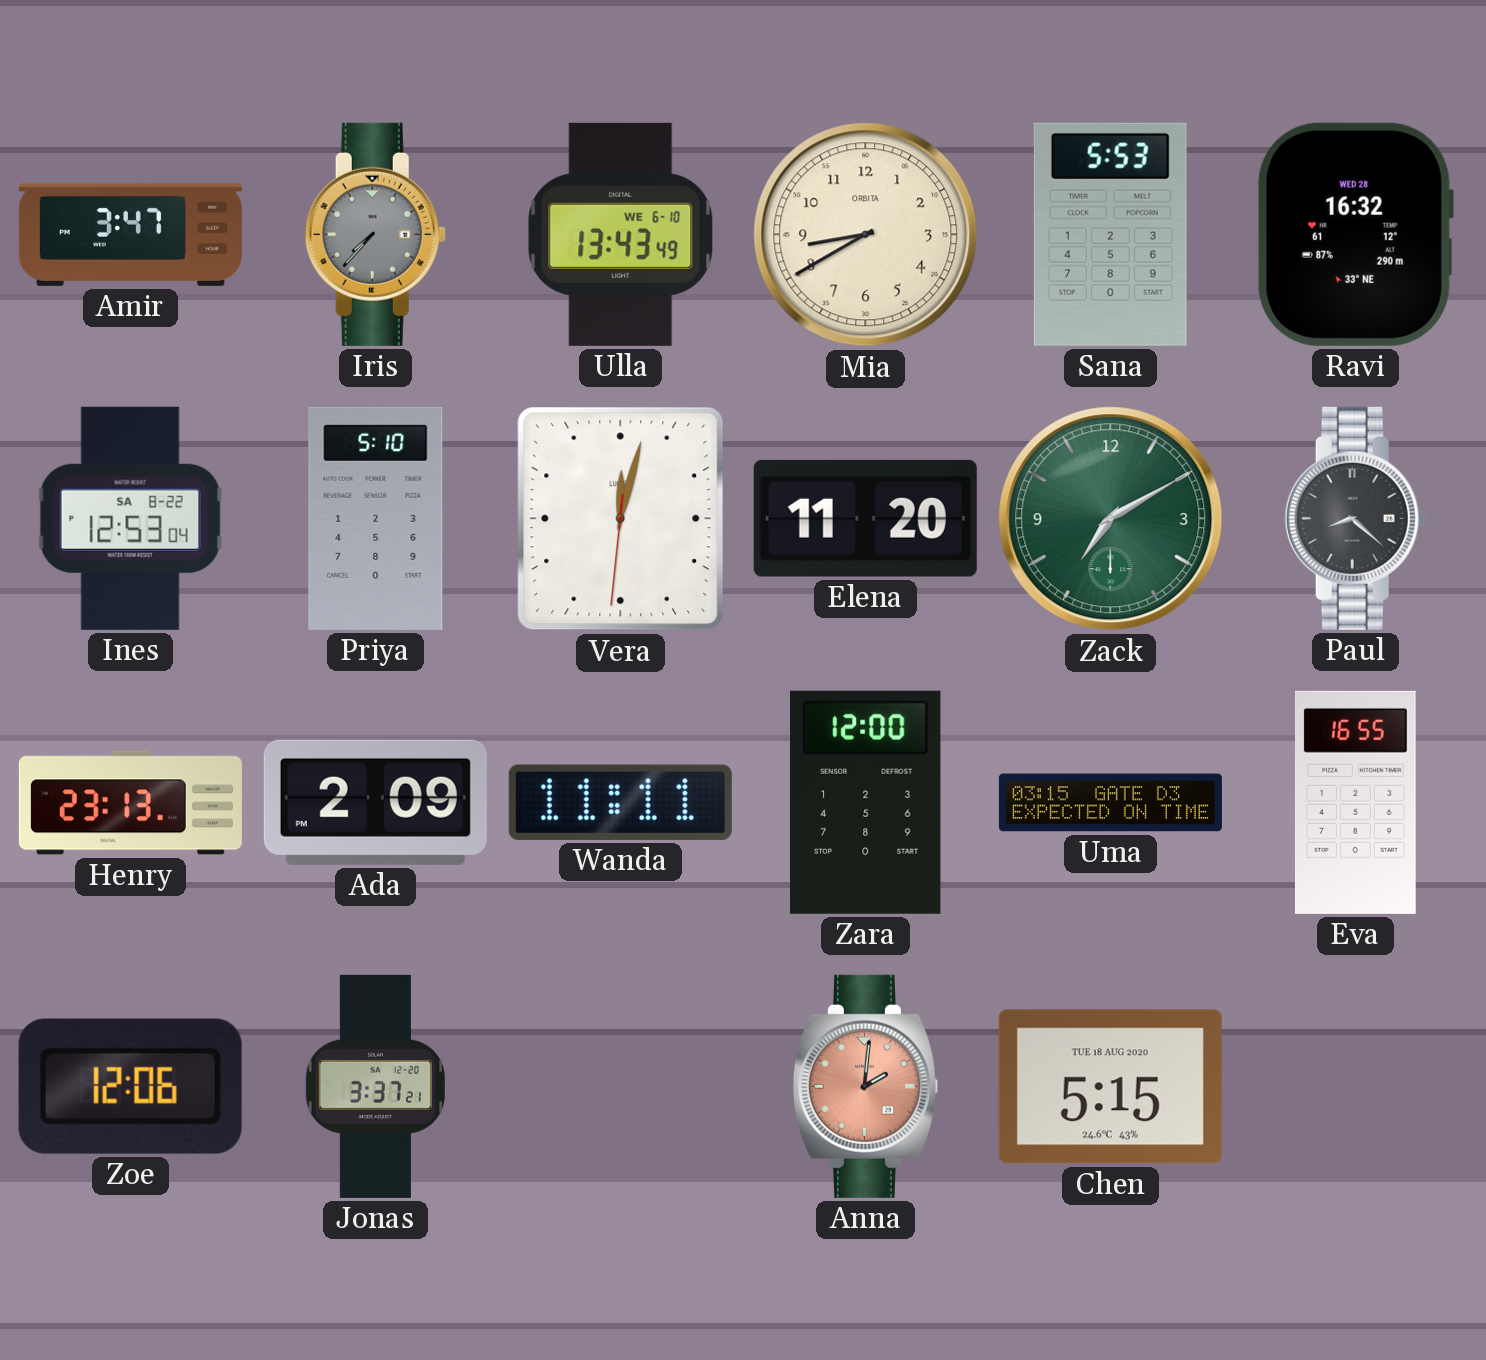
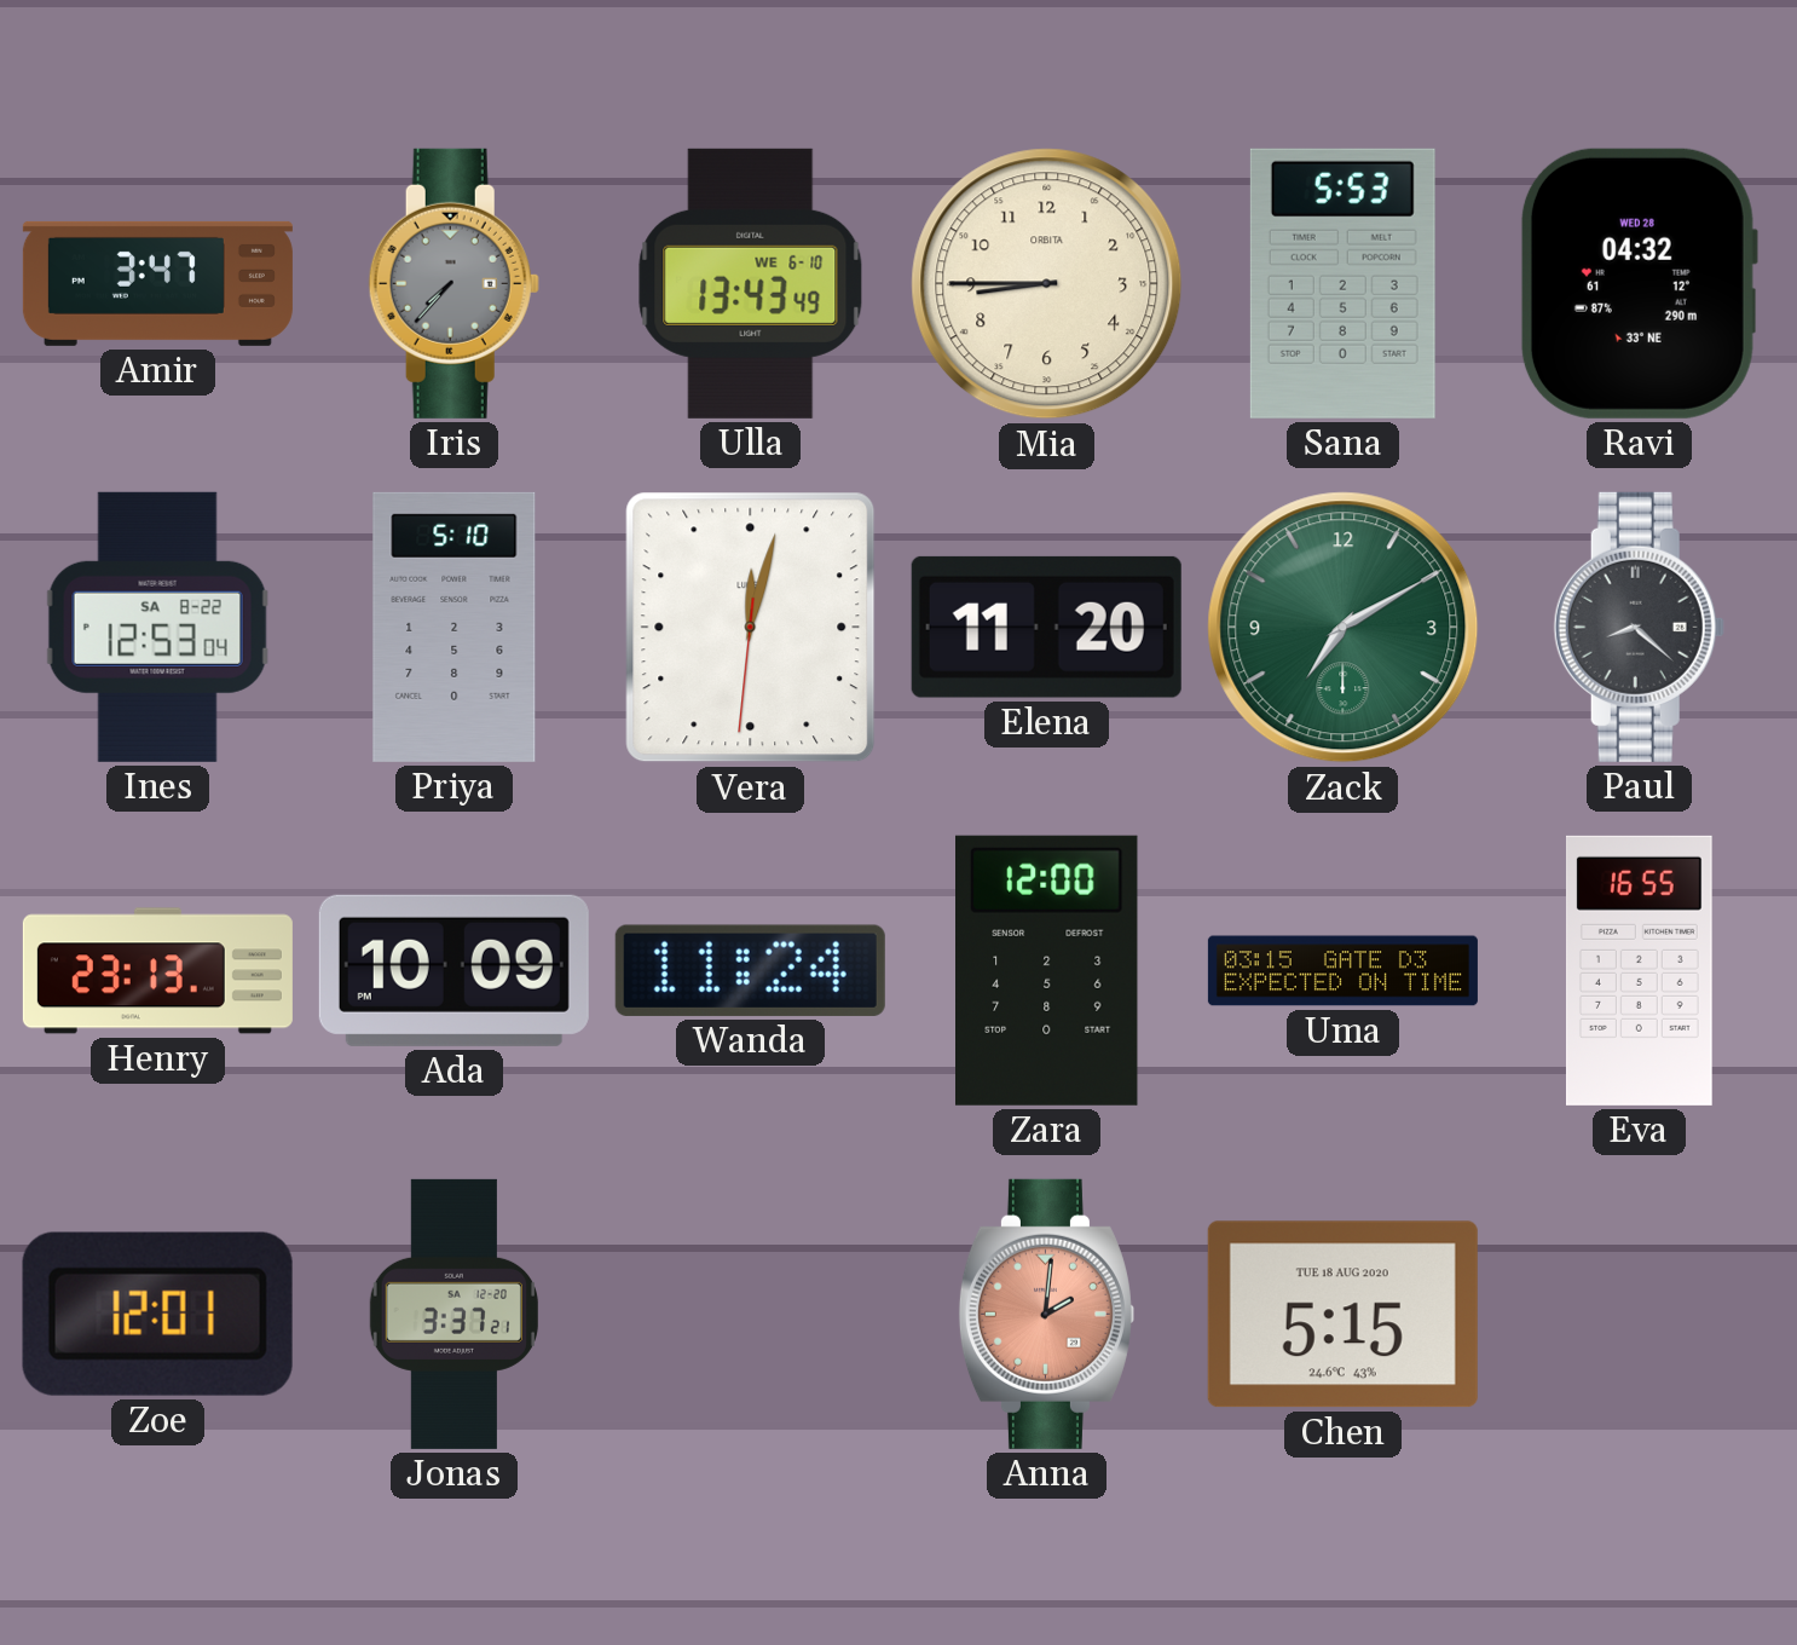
Mia: 8:40 -> 8:45 (1047, 284)
Ravi: 16:32 -> 04:32 (1639, 283)
Ada: 2:09 -> 10:09 (453, 970)
Wanda: 11:11 -> 11:24 (750, 970)
Zoe: 12:06 -> 12:01 (157, 1314)
